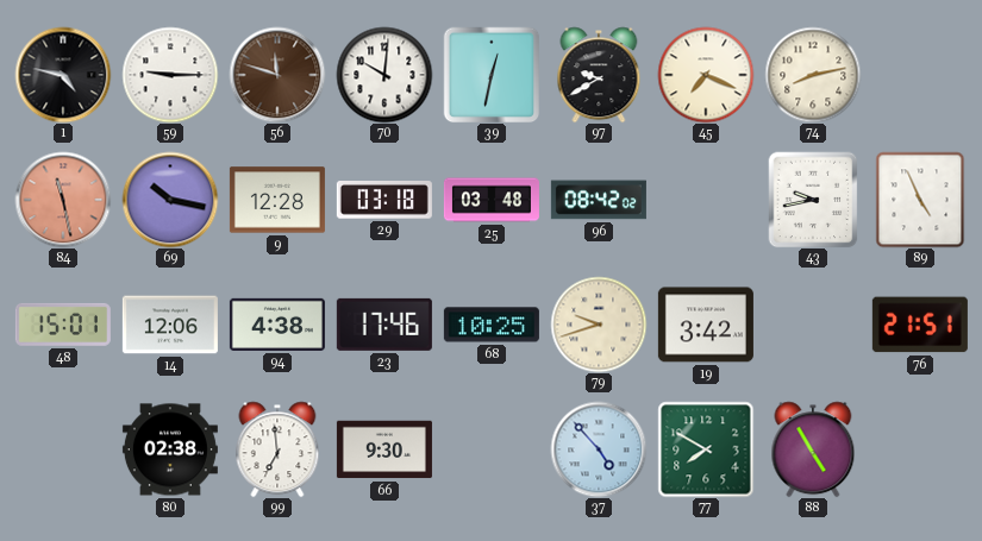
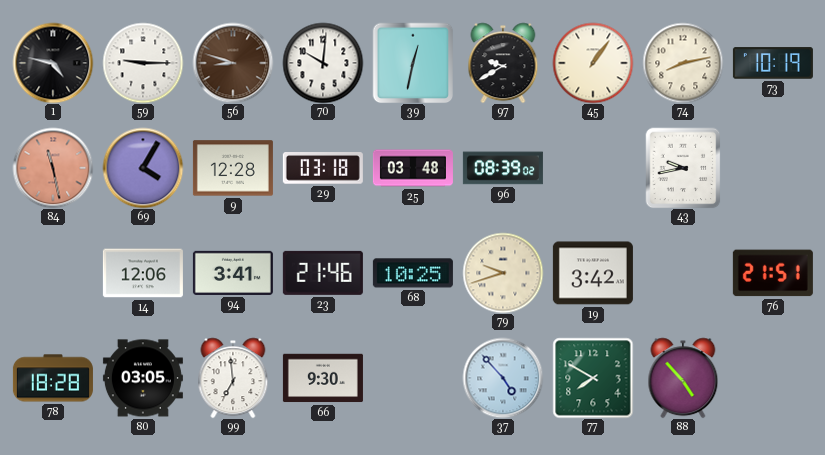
56: 11:48 -> 8:48 (233, 63)
45: 7:19 -> 1:06 (593, 63)
73: none -> 10:19 (773, 63)
69: 10:17 -> 4:05 (143, 168)
96: 08:42 -> 08:39 (503, 168)
89: 4:56 -> none (920, 200)
48: 15:01 -> none (63, 325)
94: 4:38 -> 3:41 (233, 273)
23: 17:46 -> 21:46 (323, 273)
78: none -> 18:28 (53, 378)
80: 02:38 -> 03:05 (143, 378)
88: 4:55 -> 4:53 (683, 378)
